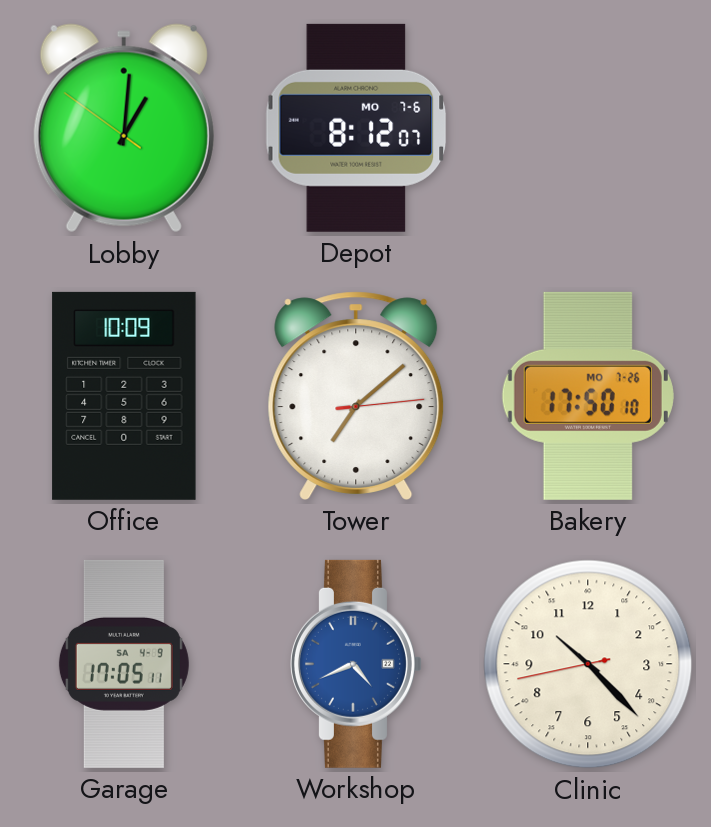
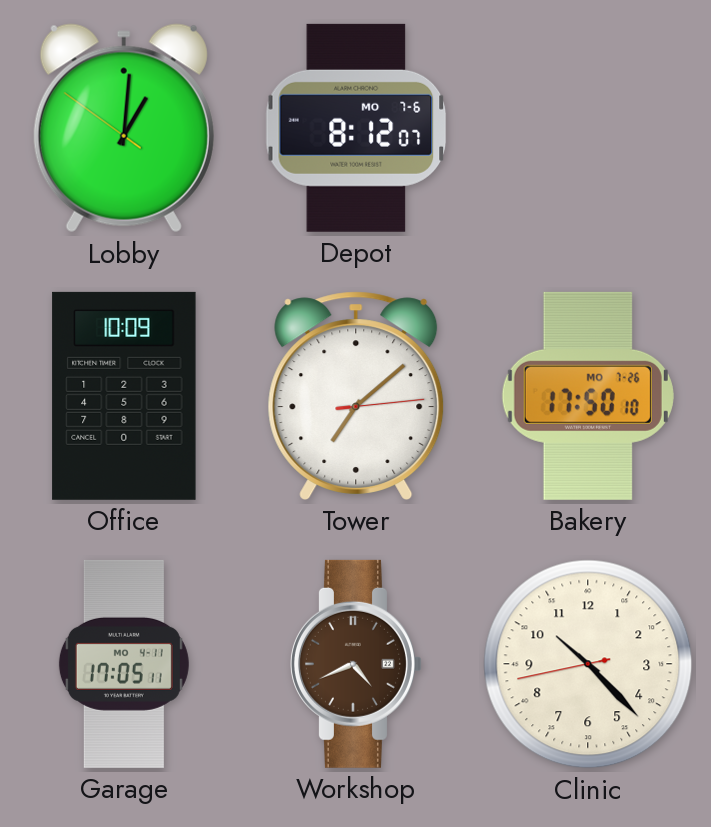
Garage date: SA 4-9 -> MO 4-11 (124, 664)
Workshop dial: blue -> brown (357, 664)
